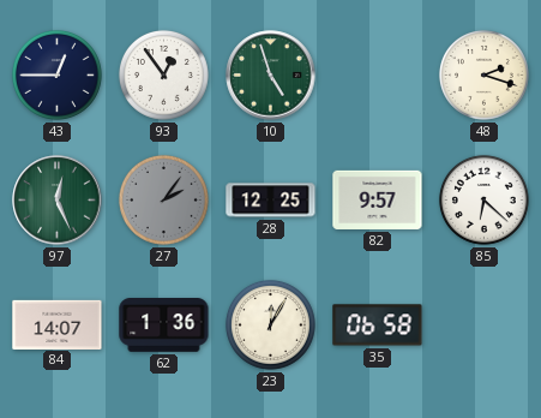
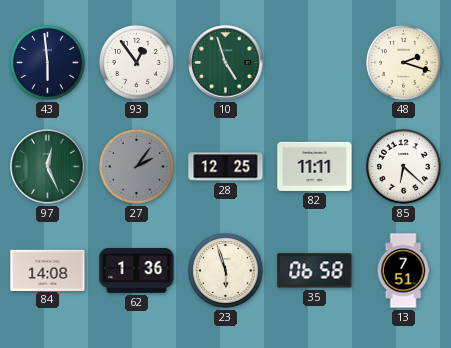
43: 12:45 -> 5:59 (47, 62)
82: 9:57 -> 11:11 (315, 166)
84: 14:07 -> 14:08 (48, 270)
23: 12:05 -> 5:57 (225, 270)
13: none -> 7:51 (403, 271)
